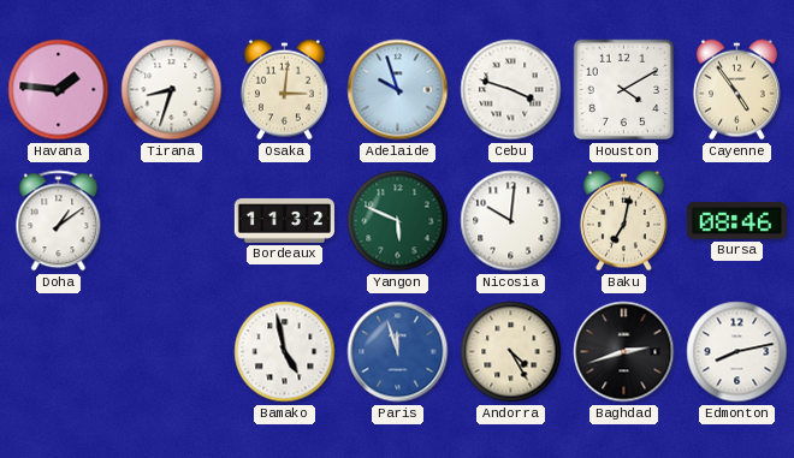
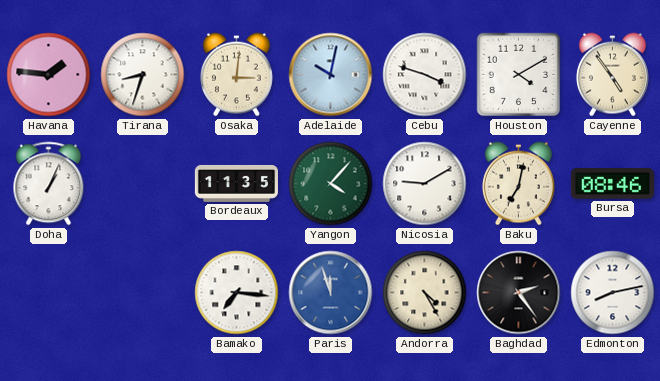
Adelaide: 9:57 -> 10:02 (331, 75)
Doha: 1:09 -> 1:04 (49, 184)
Bordeaux: 11:32 -> 11:35 (236, 183)
Yangon: 5:49 -> 4:07 (331, 184)
Nicosia: 10:01 -> 9:10 (425, 184)
Bamako: 4:58 -> 7:16 (237, 293)
Baghdad: 2:42 -> 2:24 (519, 293)
